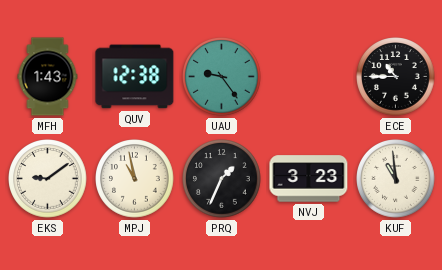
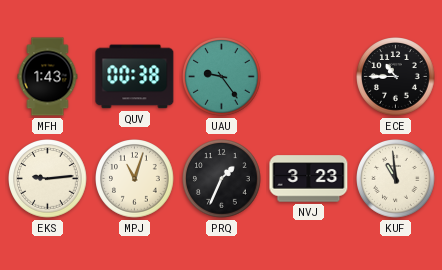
QUV: 12:38 -> 00:38 (135, 77)
EKS: 9:09 -> 9:14 (48, 179)
MPJ: 10:58 -> 11:03 (135, 179)
